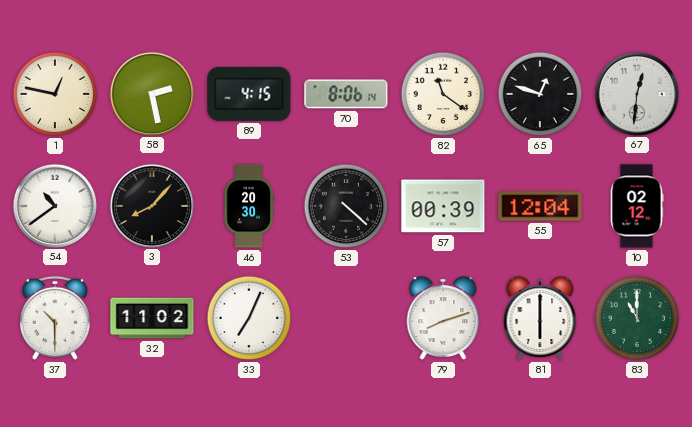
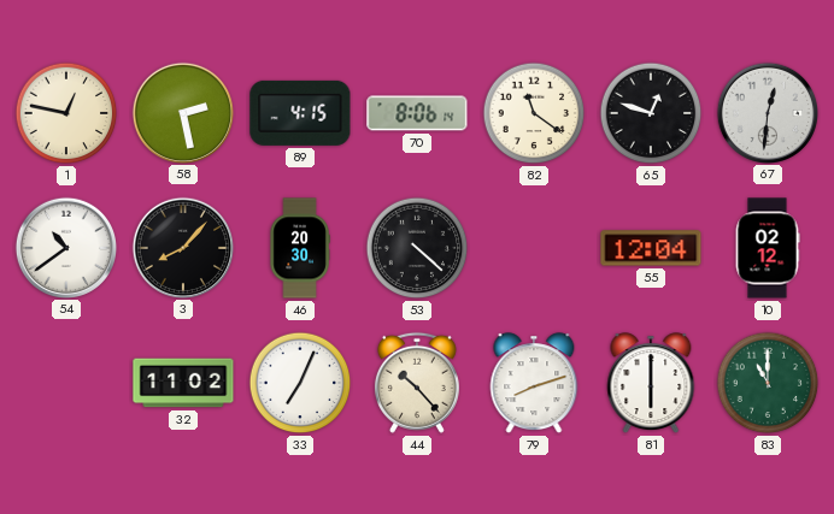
57: 00:39 -> none (443, 206)
37: 10:30 -> none (55, 318)
44: none -> 10:23 (417, 383)
